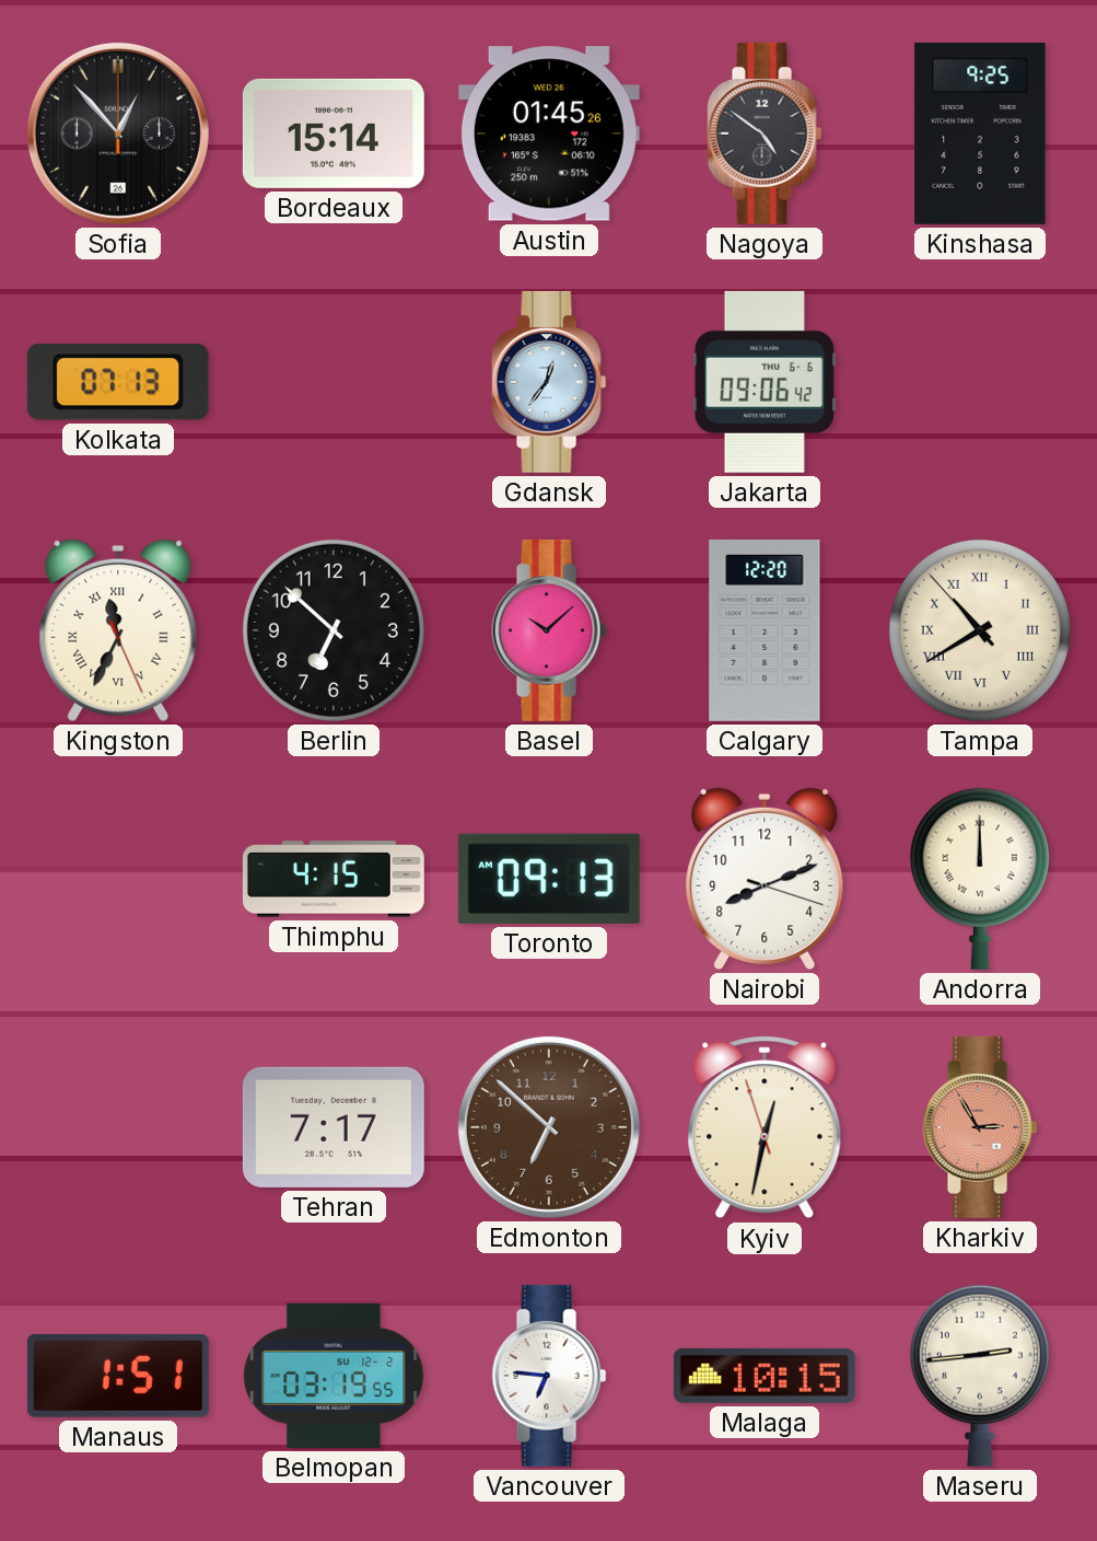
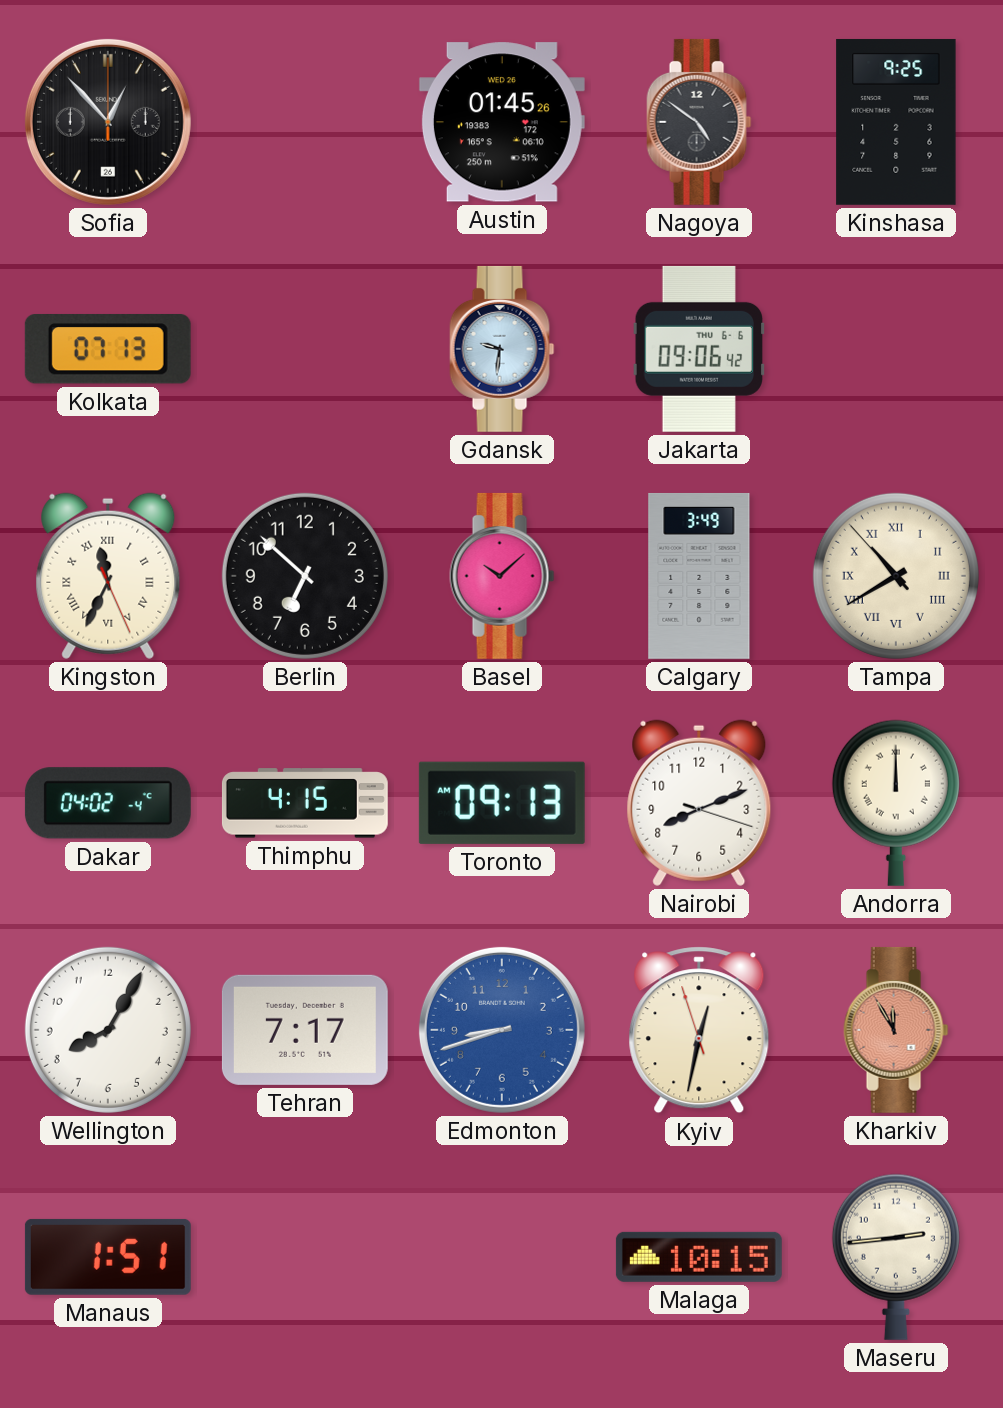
Bordeaux: 15:14 -> none (334, 134)
Gdansk: 12:36 -> 9:31 (502, 349)
Calgary: 12:20 -> 3:49 (699, 576)
Dakar: none -> 04:02 (108, 803)
Wellington: none -> 8:05 (108, 1030)
Edmonton: 6:52 -> 8:42 (502, 1030)
Edmonton dial: brown -> blue (502, 1030)
Kharkiv: 2:55 -> 11:55 (896, 1030)
Belmopan: 03:19 -> none (334, 1376)
Vancouver: 6:46 -> none (549, 1376)
